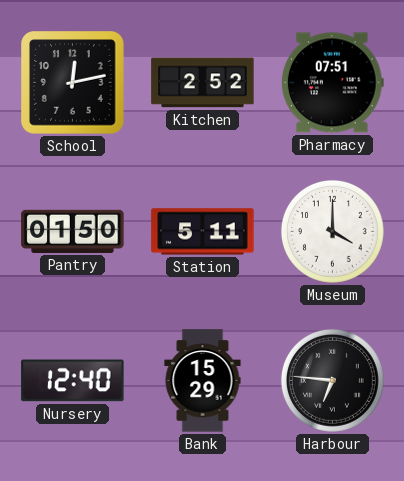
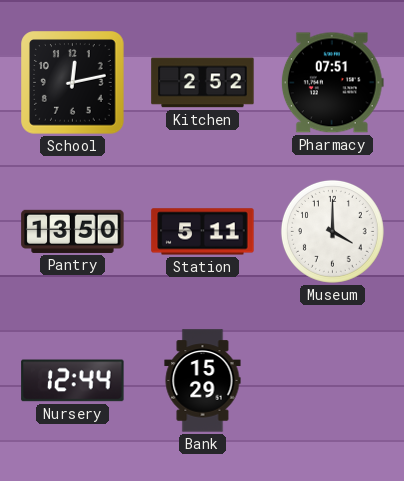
Pantry: 01:50 -> 13:50 (73, 231)
Nursery: 12:40 -> 12:44 (73, 381)
Harbour: 6:46 -> none (332, 380)
